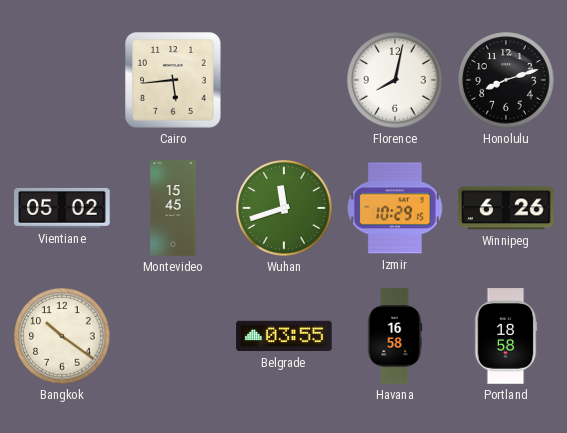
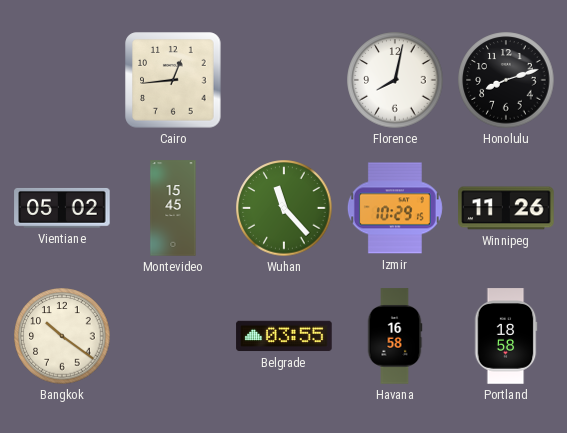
Cairo: 5:44 -> 12:44 (173, 80)
Wuhan: 11:42 -> 11:23 (284, 208)
Winnipeg: 6:26 -> 11:26 (506, 208)
